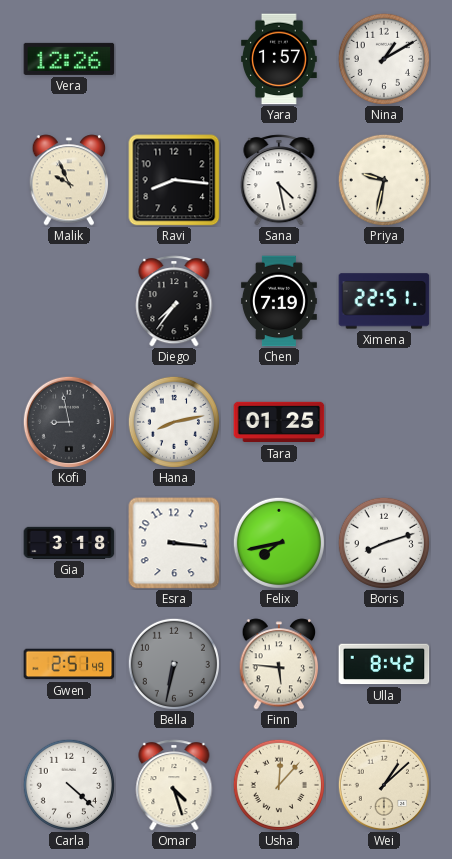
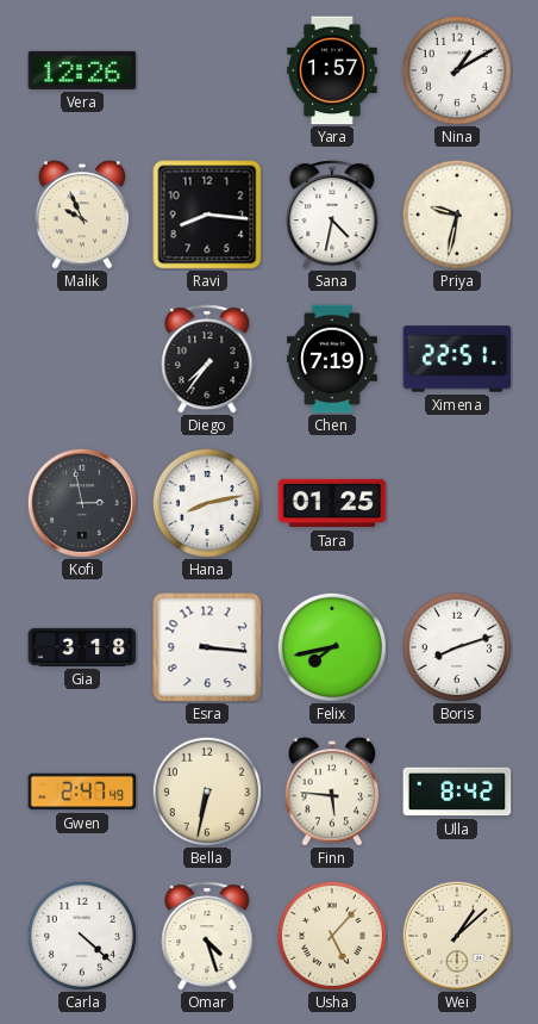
Sana: 4:28 -> 4:32 (332, 215)
Kofi: 8:58 -> 2:58 (82, 503)
Gwen: 2:51 -> 2:47 (82, 792)
Bella dial: grey -> cream (207, 792)
Usha: 12:07 -> 5:07 (332, 936)
